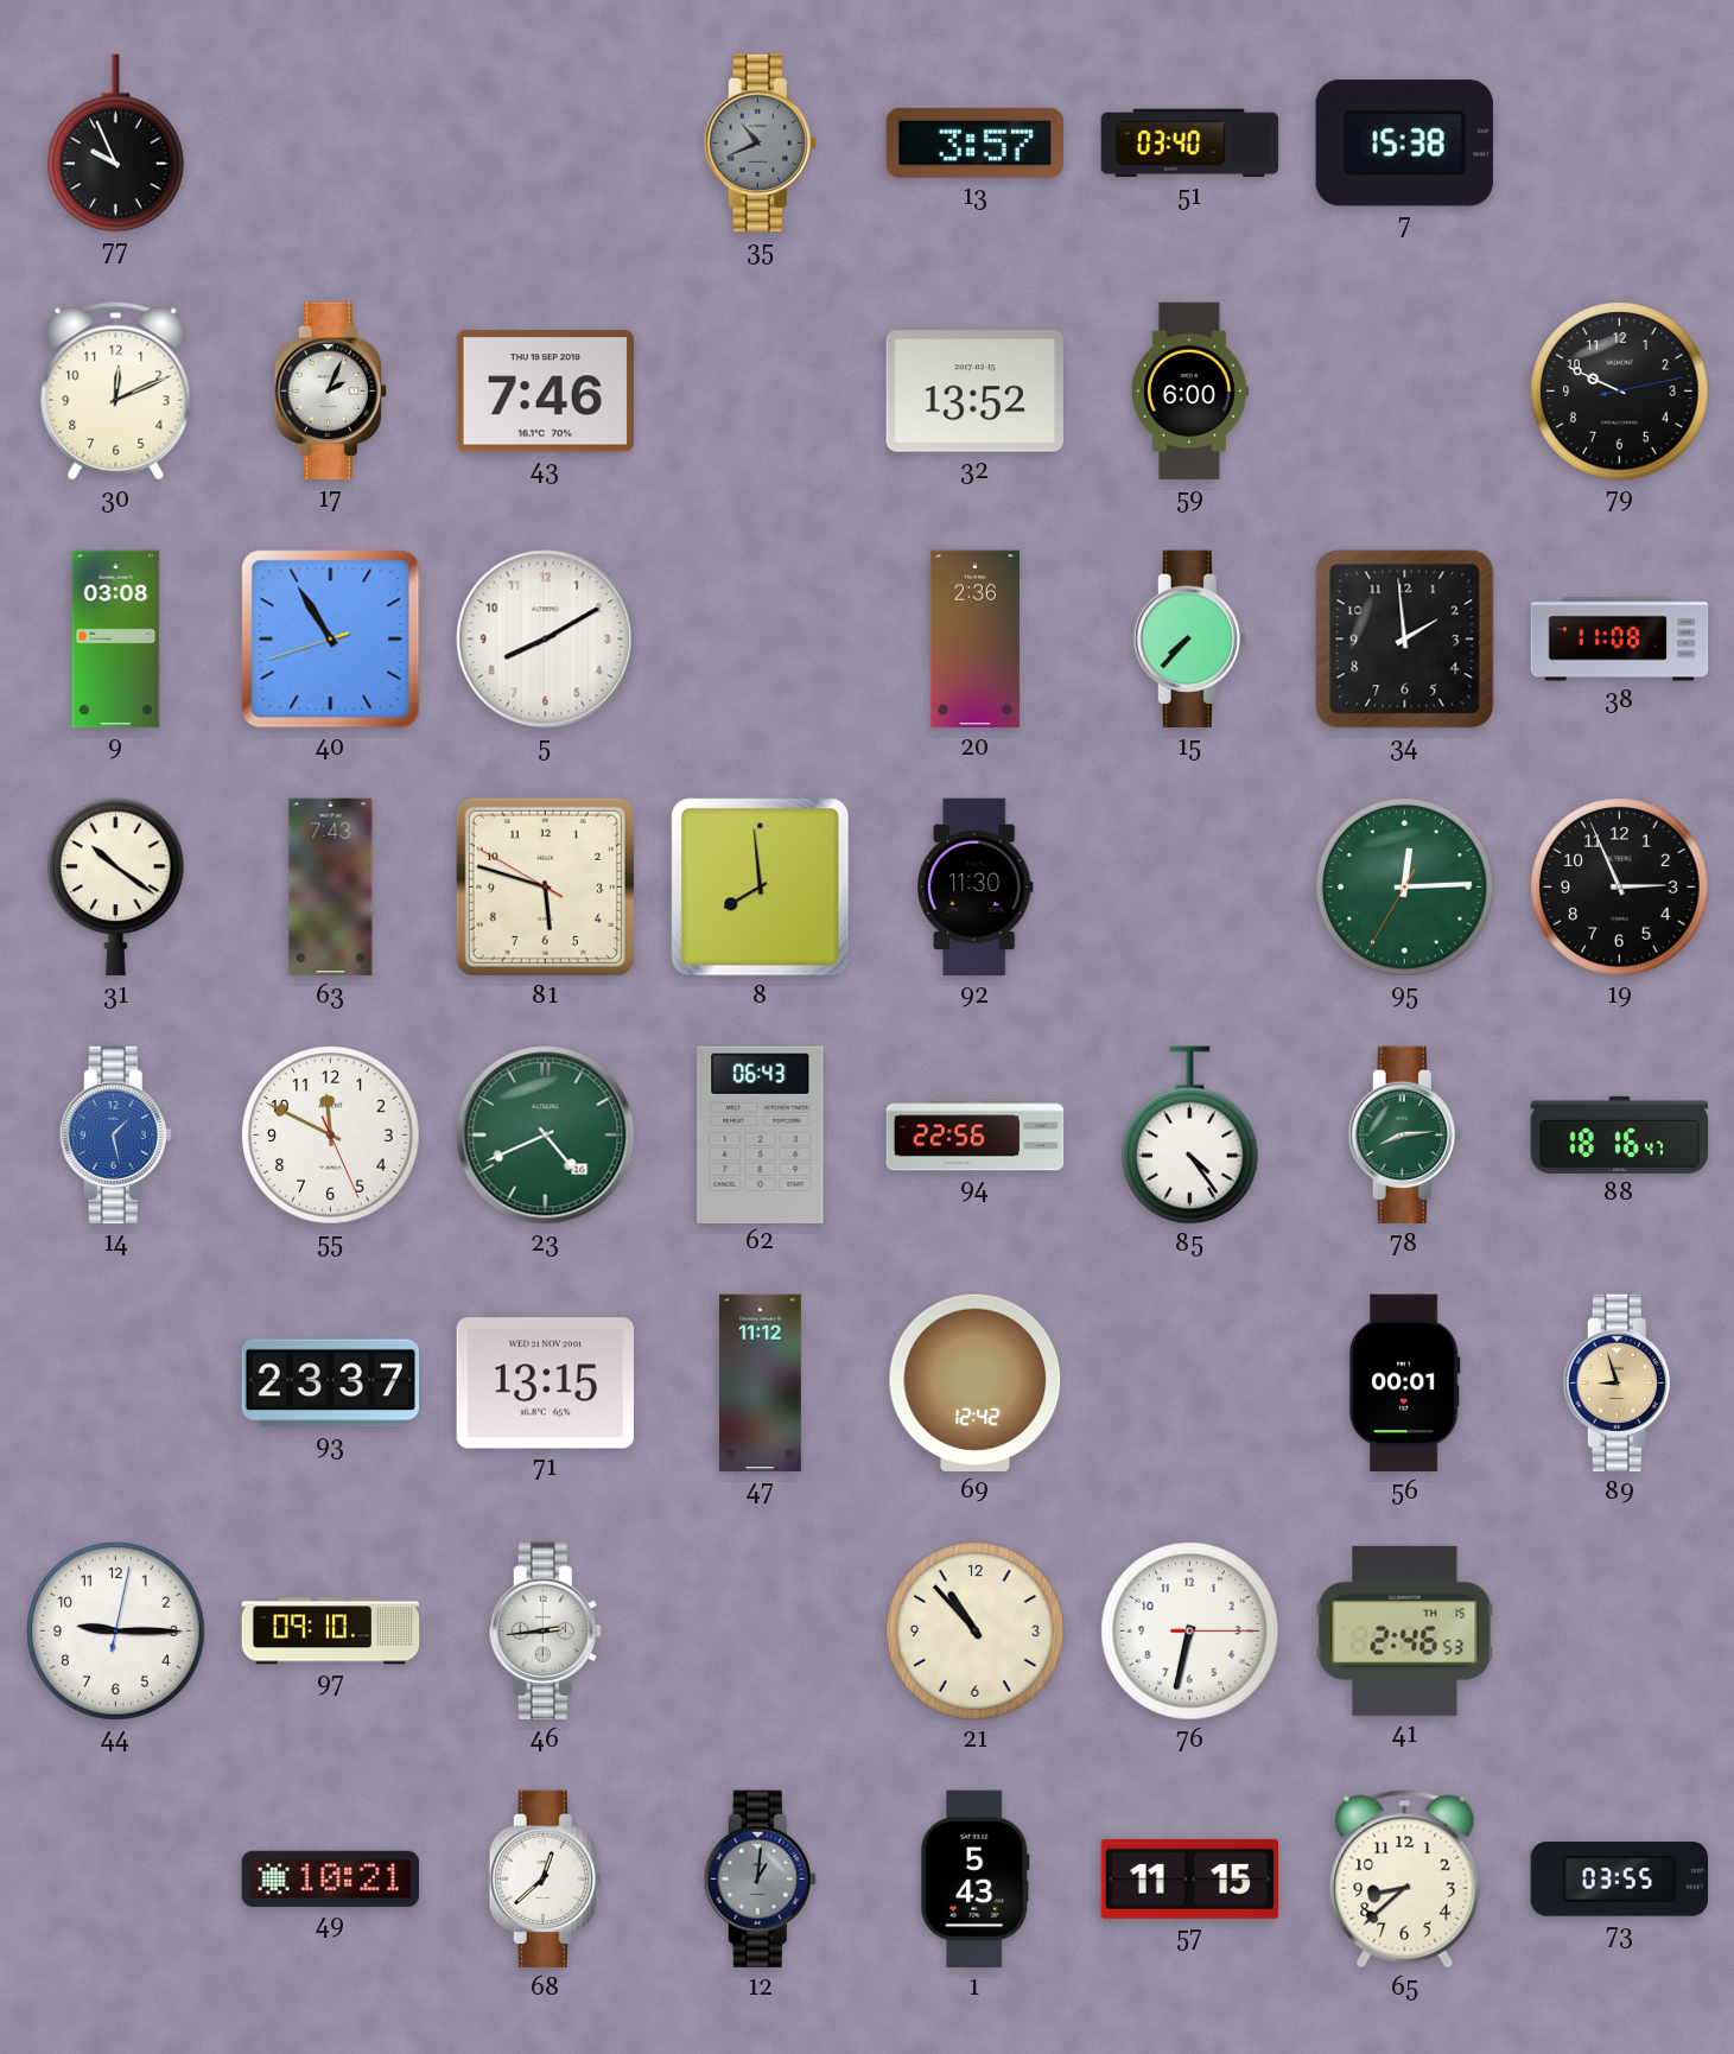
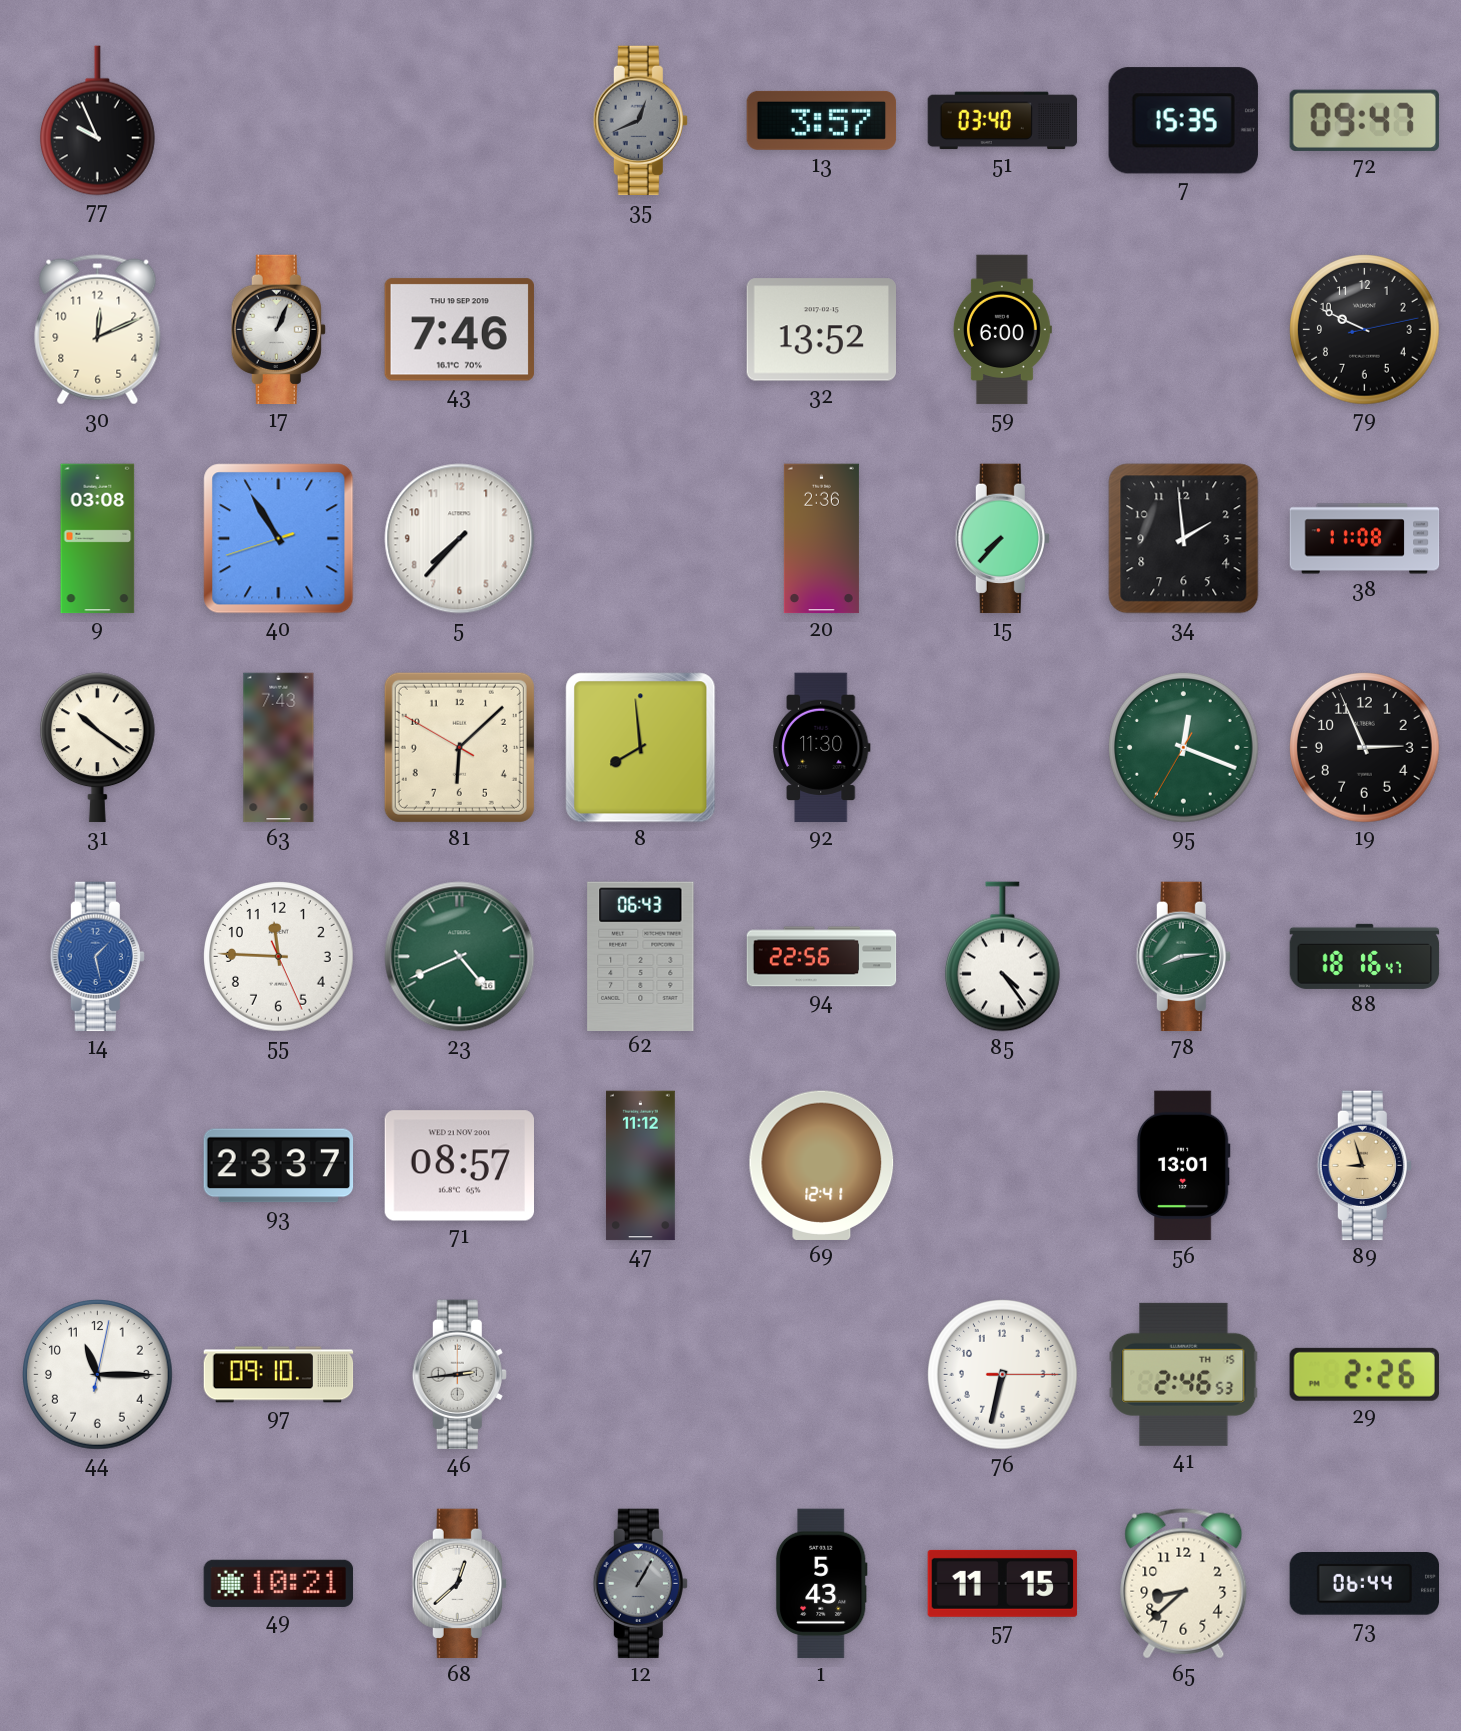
35: 10:41 -> 12:41 (640, 121)
7: 15:38 -> 15:35 (1183, 121)
72: none -> 09:47 (1364, 120)
17: 2:04 -> 1:04 (278, 330)
5: 8:10 -> 7:37 (460, 539)
81: 5:47 -> 6:07 (459, 747)
95: 12:14 -> 12:18 (1184, 748)
55: 11:49 -> 11:45 (279, 957)
71: 13:15 -> 08:57 (459, 1166)
69: 12:42 -> 12:41 (822, 1165)
56: 00:01 -> 13:01 (1183, 1166)
44: 9:15 -> 11:15 (98, 1375)
21: 10:53 -> none (976, 1632)
29: none -> 2:26 (1364, 1374)
12: 1:01 -> 1:05 (640, 1584)
73: 03:55 -> 06:44 (1364, 1584)
